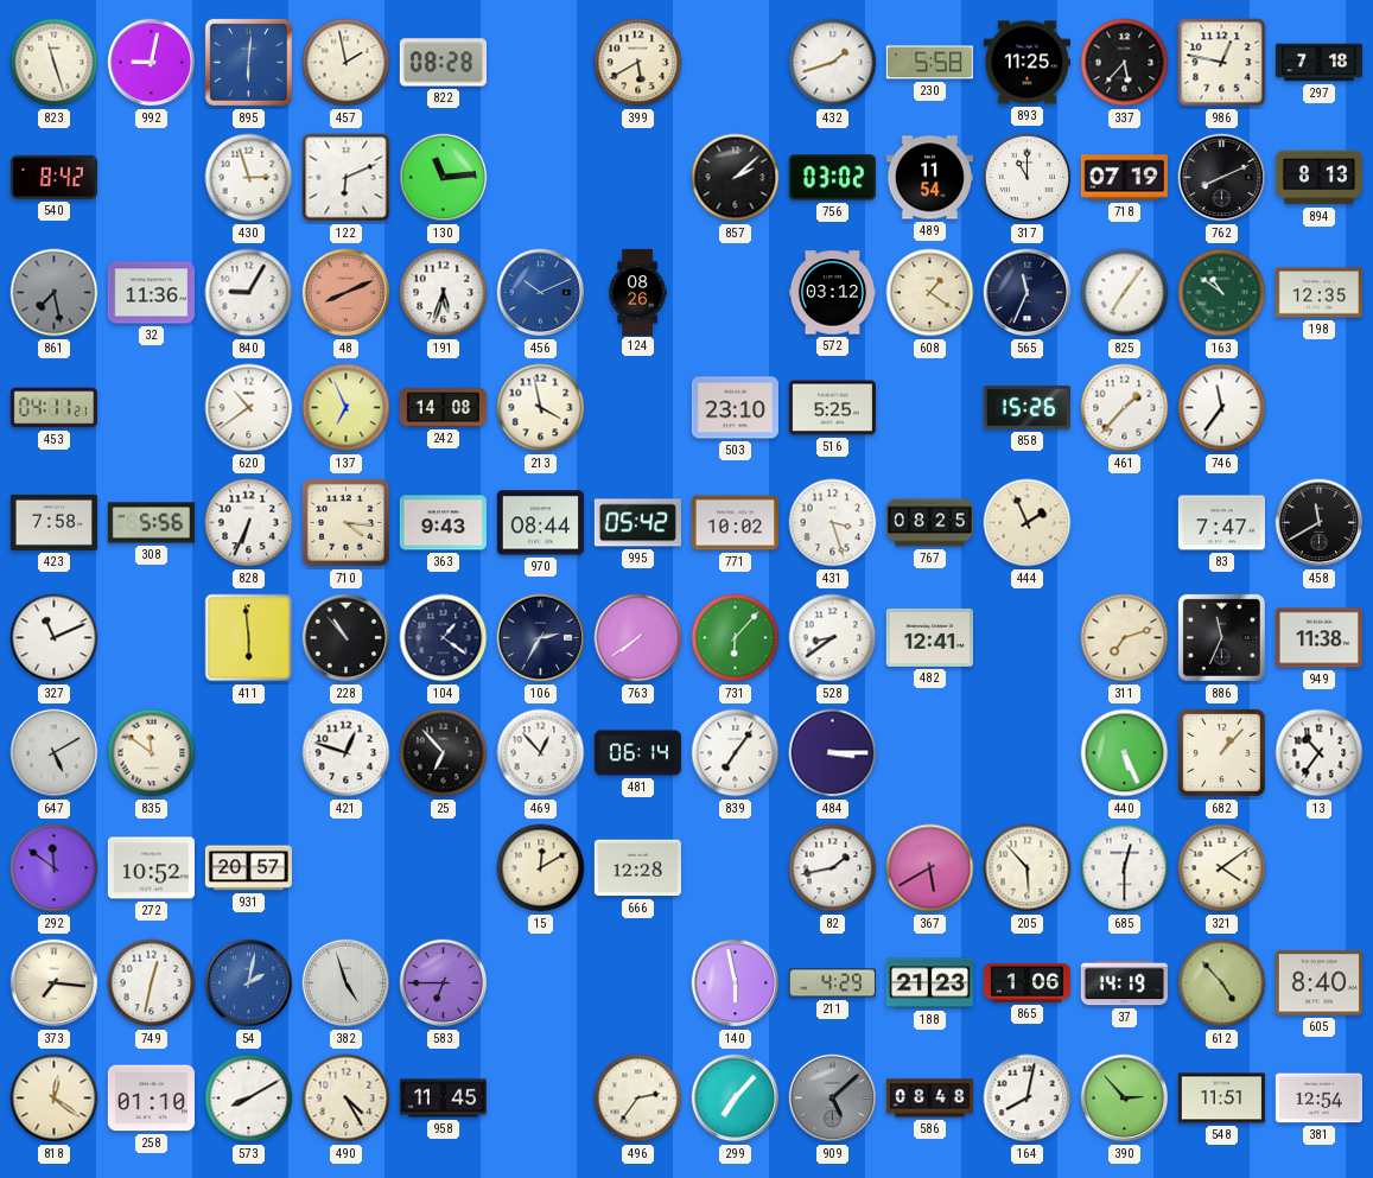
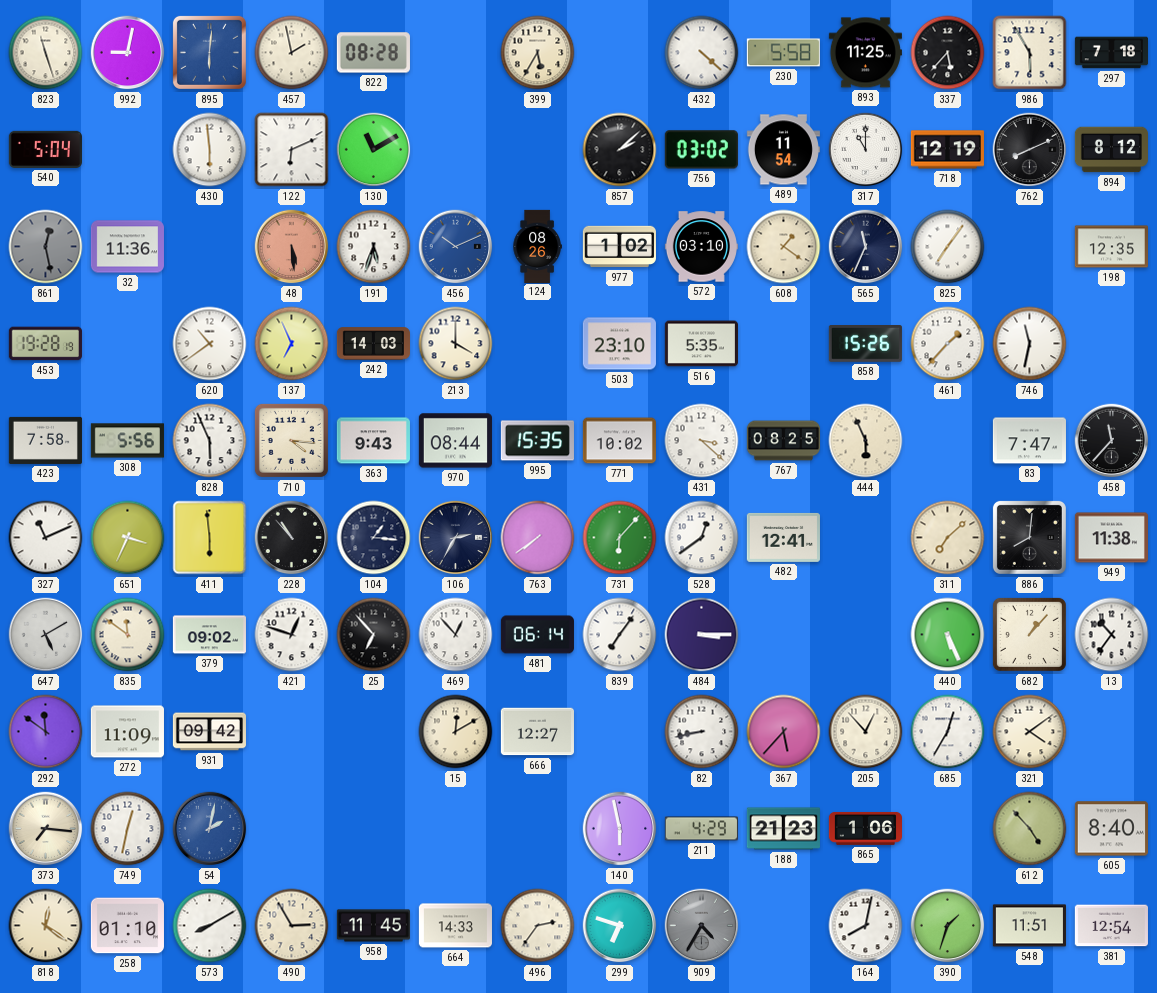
399: 5:40 -> 5:35 (538, 53)
432: 1:42 -> 4:22 (702, 53)
986: 12:47 -> 5:55 (1030, 53)
540: 8:42 -> 5:04 (45, 149)
430: 2:57 -> 5:59 (210, 150)
130: 11:14 -> 11:10 (374, 150)
718: 07:19 -> 12:19 (947, 150)
894: 8:13 -> 8:12 (1111, 150)
861: 7:28 -> 12:28 (46, 247)
840: 9:05 -> none (249, 293)
48: 8:11 -> 5:29 (292, 247)
977: none -> 1:02 (619, 247)
572: 03:12 -> 03:10 (701, 247)
163: 10:51 -> none (1222, 293)
453: 04:11 -> 19:28 (45, 344)
242: 14:08 -> 14:03 (373, 344)
213: 3:58 -> 4:00 (456, 344)
516: 5:25 -> 5:35 (701, 344)
746: 11:36 -> 11:32 (1030, 344)
828: 6:34 -> 5:56 (210, 441)
995: 05:42 -> 15:35 (537, 441)
431: 3:27 -> 3:22 (702, 441)
444: 1:56 -> 5:56 (866, 441)
458: 11:40 -> 11:37 (1112, 441)
651: none -> 3:34 (128, 538)
104: 1:21 -> 1:16 (374, 538)
528: 8:39 -> 12:39 (702, 538)
311: 7:12 -> 7:08 (948, 538)
886: 11:34 -> 8:01 (1029, 537)
379: none -> 09:02 (209, 635)
272: 10:52 -> 11:09 (127, 732)
931: 20:57 -> 09:42 (209, 732)
666: 12:28 -> 12:27 (537, 732)
82: 1:43 -> 8:43 (702, 732)
367: 5:40 -> 5:37 (784, 732)
205: 5:53 -> 12:53 (866, 732)
685: 12:30 -> 12:35 (948, 732)
382: 4:57 -> none (347, 983)
583: 6:45 -> none (444, 983)
37: 14:19 -> none (1124, 983)
490: 4:25 -> 2:55 (292, 926)
664: none -> 14:33 (455, 926)
299: 7:07 -> 6:48 (620, 926)
909: 5:08 -> 4:35 (702, 926)
586: 08:48 -> none (929, 1099)
390: 2:53 -> 1:33 (948, 926)
